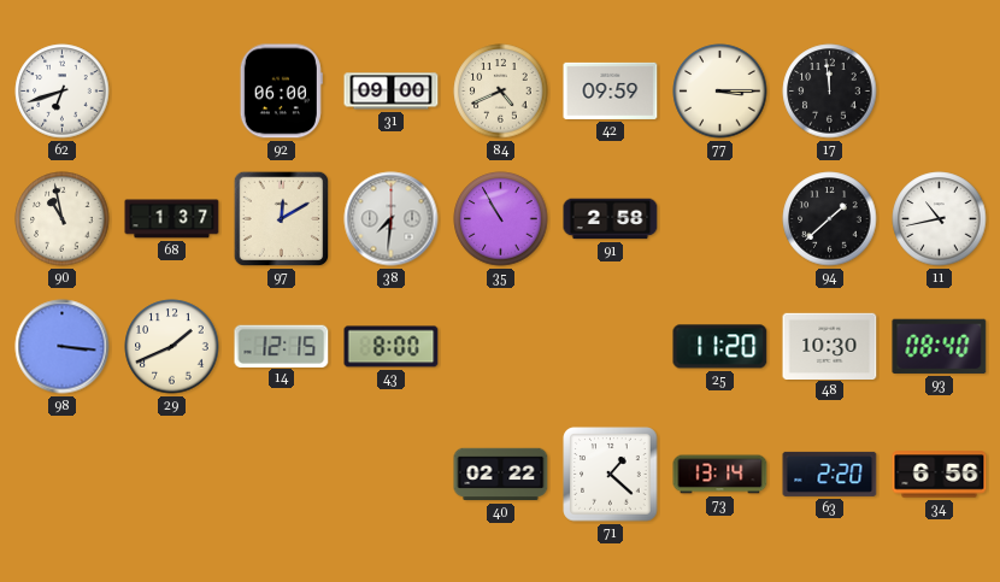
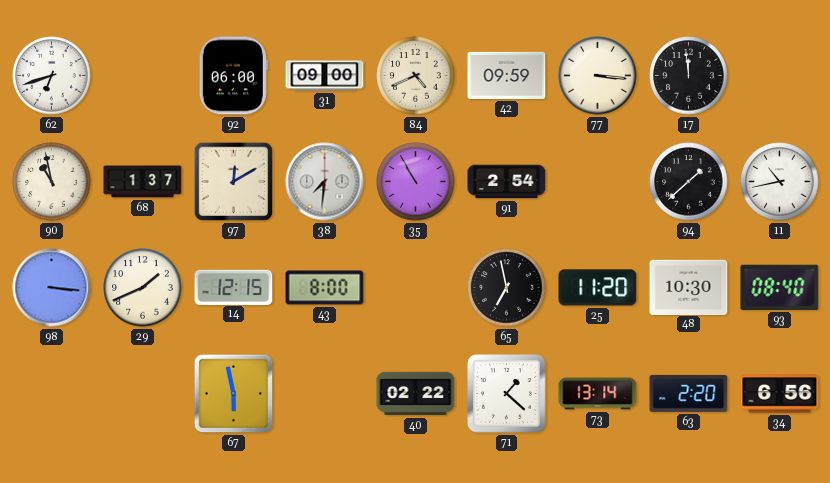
77: 3:15 -> 3:16 (598, 76)
91: 2:58 -> 2:54 (507, 182)
65: none -> 6:58 (507, 288)
67: none -> 5:58 (234, 394)
